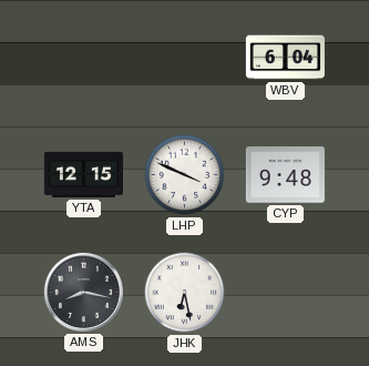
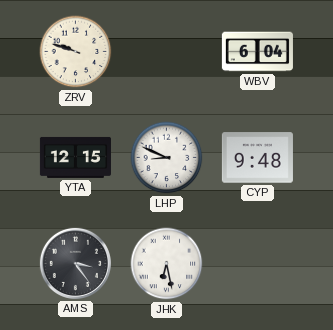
ZRV: none -> 9:48 (76, 52)
LHP: 3:49 -> 8:49 (167, 158)
AMS: 8:17 -> 3:24 (75, 263)
